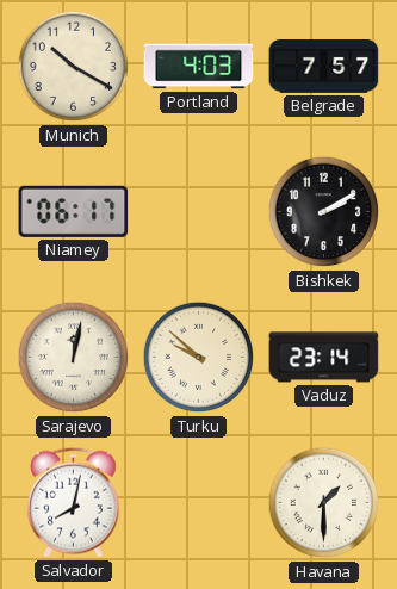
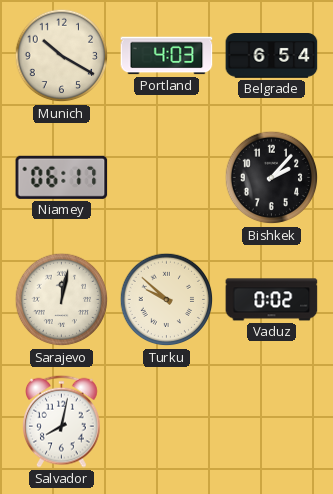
Belgrade: 7:57 -> 6:54 (272, 56)
Bishkek: 2:10 -> 2:07 (272, 178)
Vaduz: 23:14 -> 0:02 (272, 300)
Havana: 1:30 -> none (324, 503)
